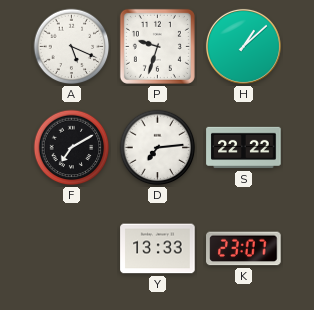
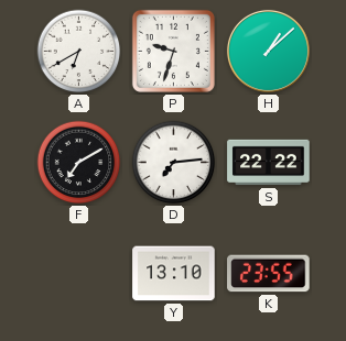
A: 5:19 -> 6:40 (79, 52)
Y: 13:33 -> 13:10 (174, 274)
K: 23:07 -> 23:55 (269, 274)
